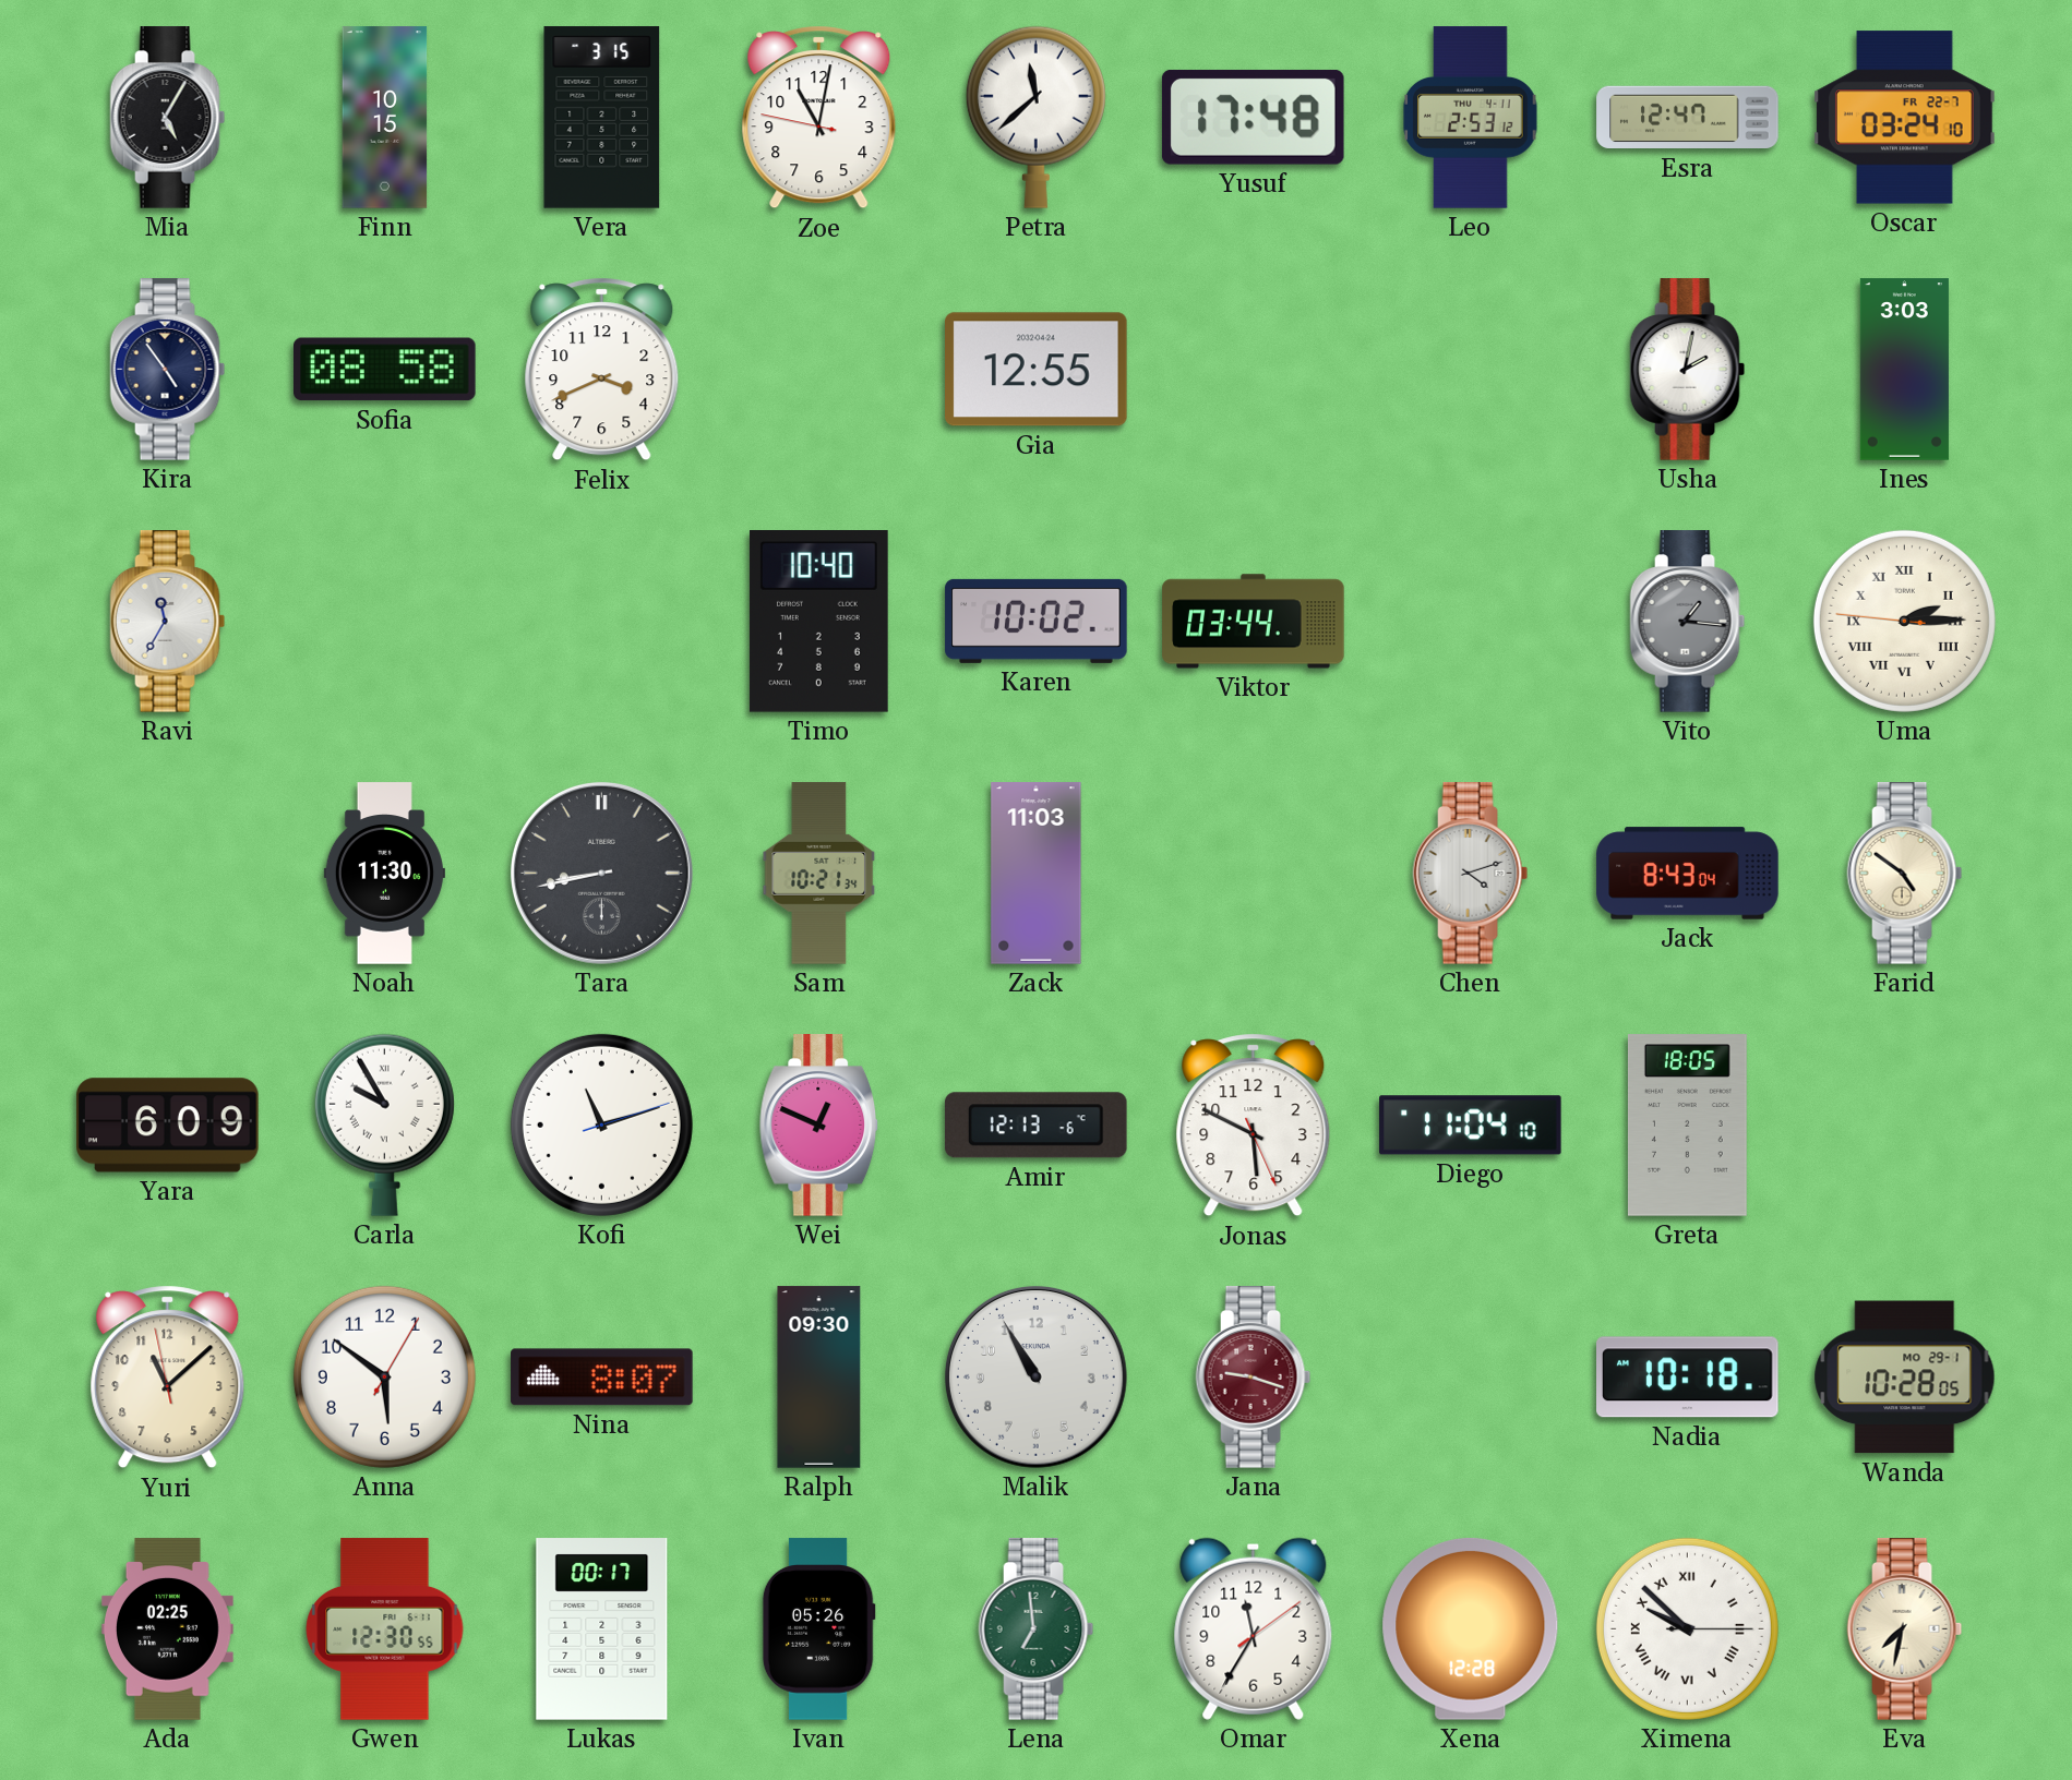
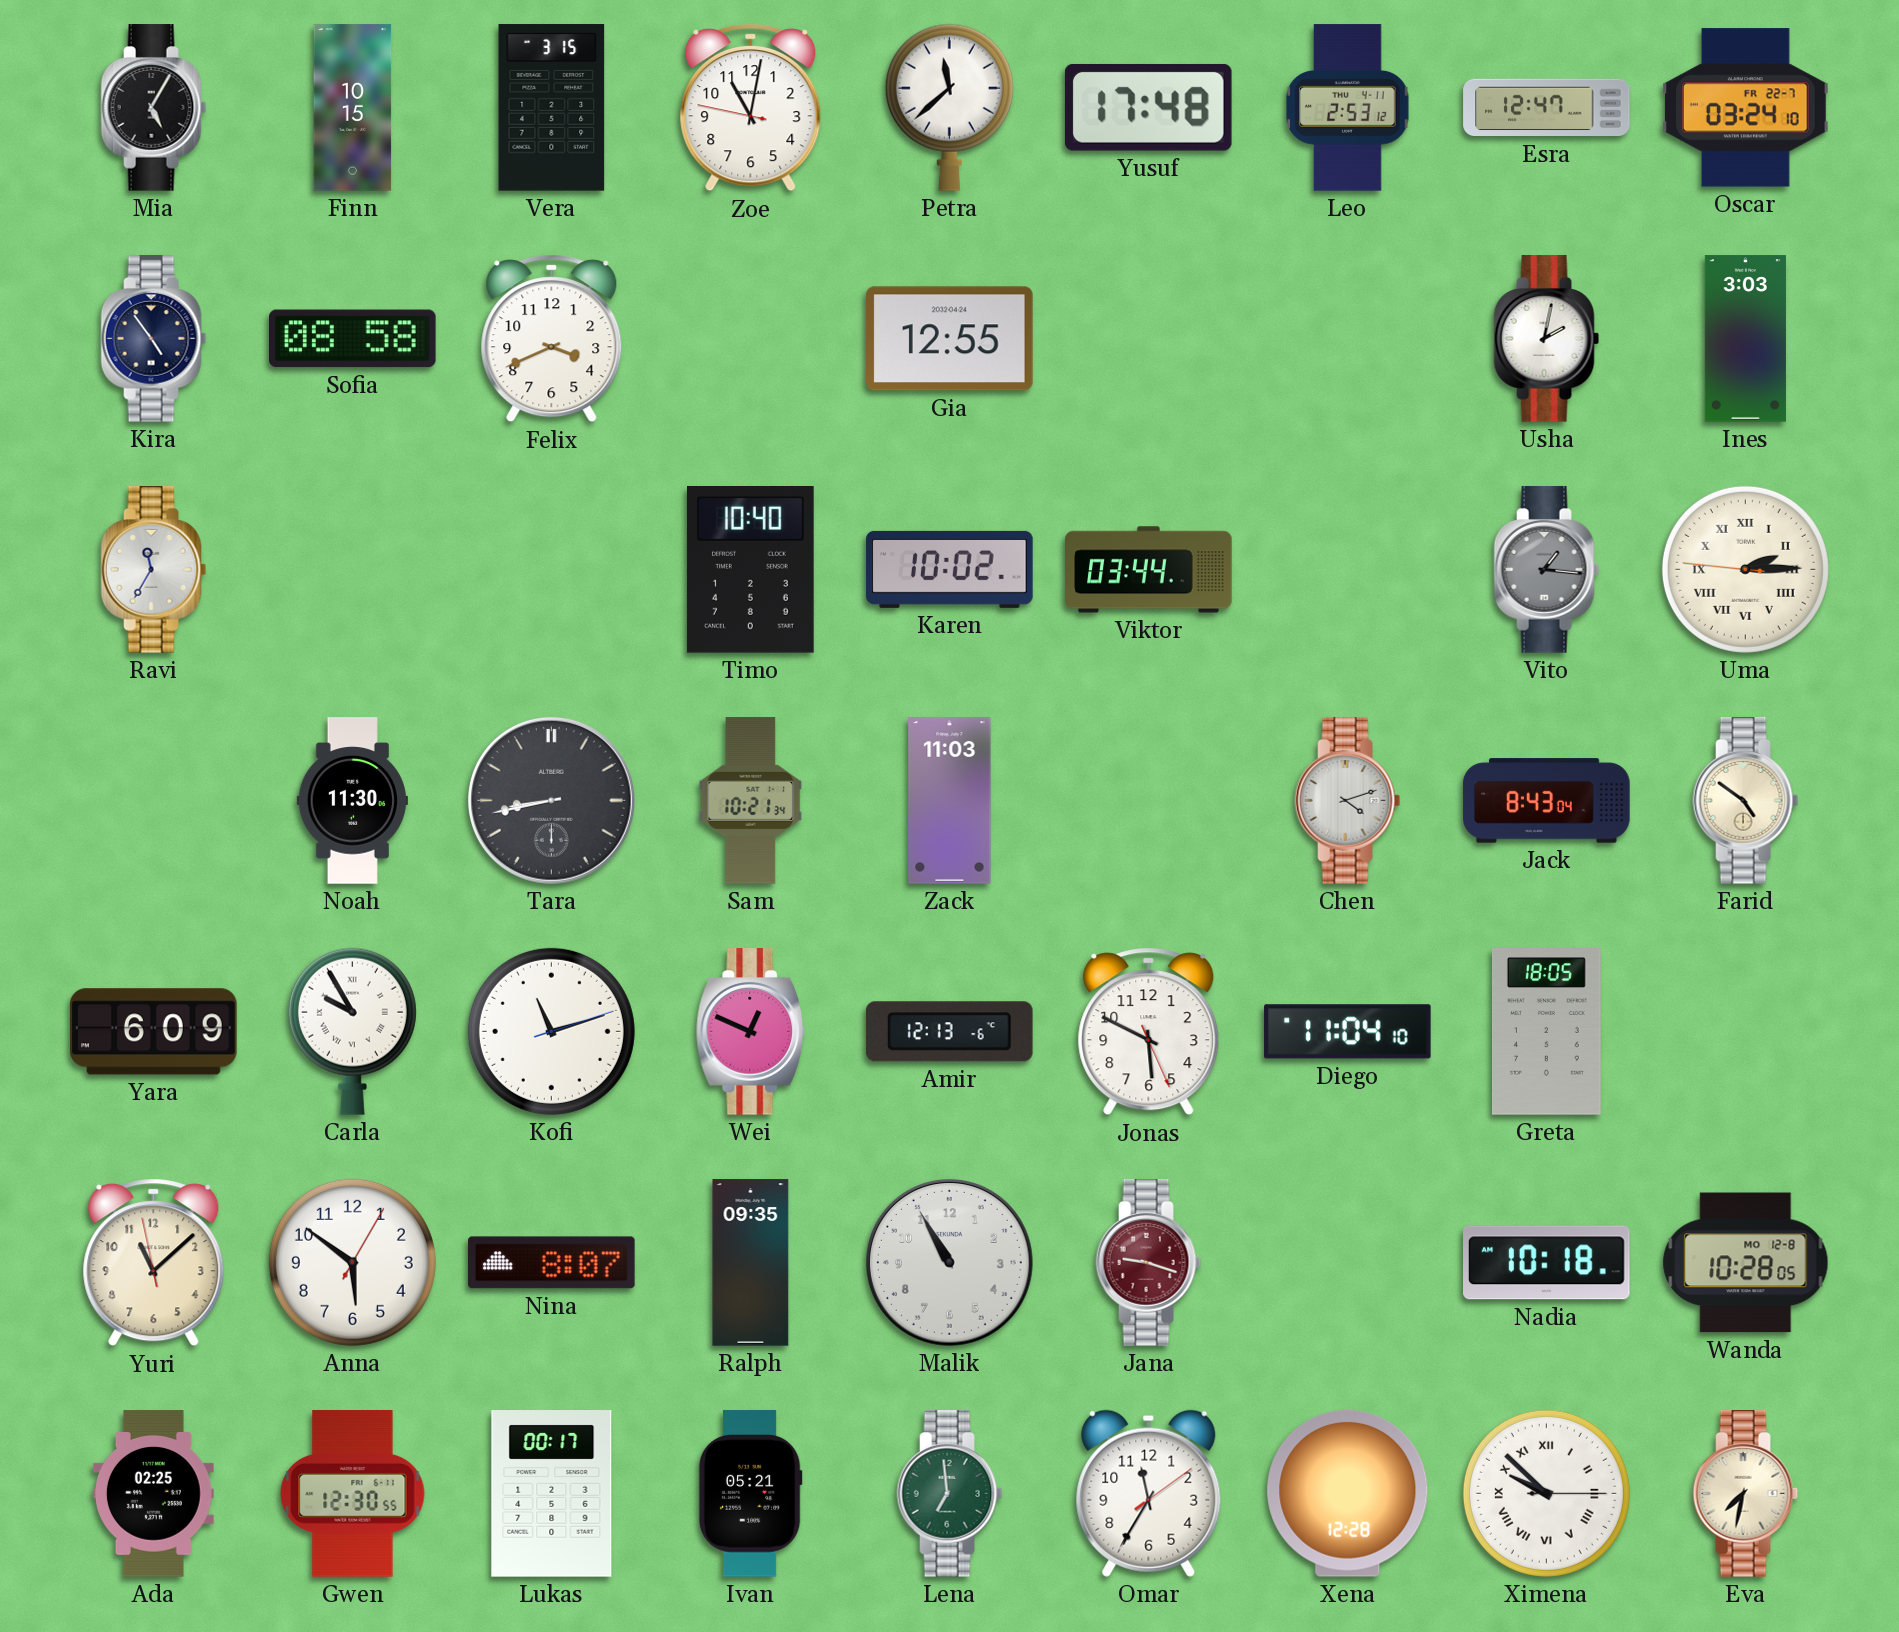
Ralph: 09:30 -> 09:35 (751, 1263)
Wanda date: MO 29-1 -> MO 12-8 (1746, 1263)
Ivan: 05:26 -> 05:21 (750, 1494)
